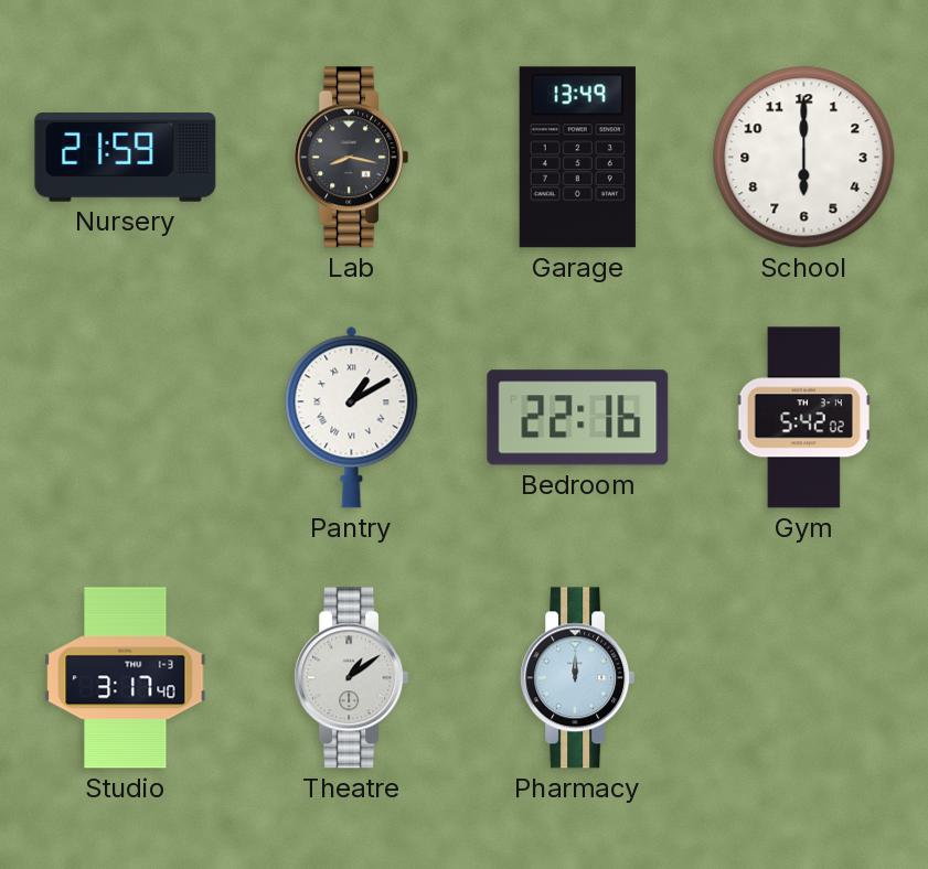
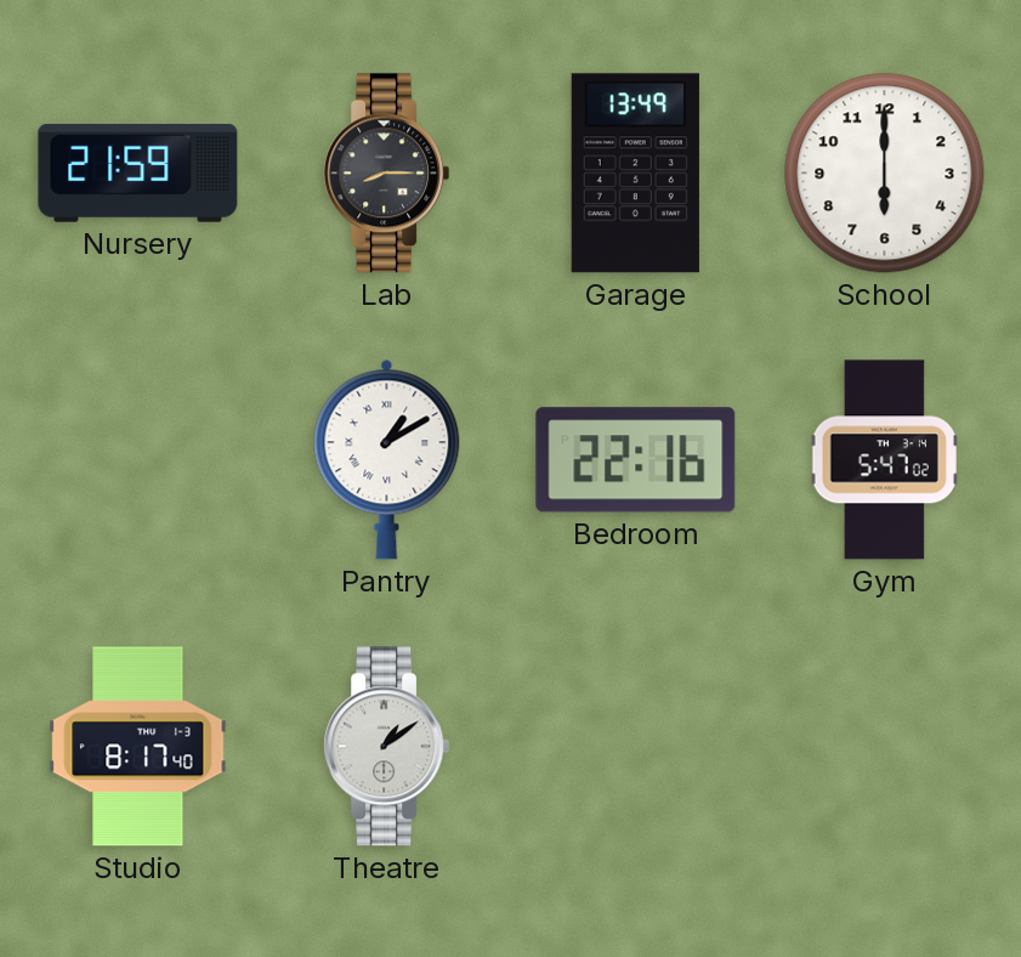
Lab: 8:17 -> 8:15 (387, 174)
Gym: 5:42 -> 5:47 (884, 460)
Studio: 3:17 -> 8:17 (138, 747)
Pharmacy: 12:00 -> none (578, 678)
